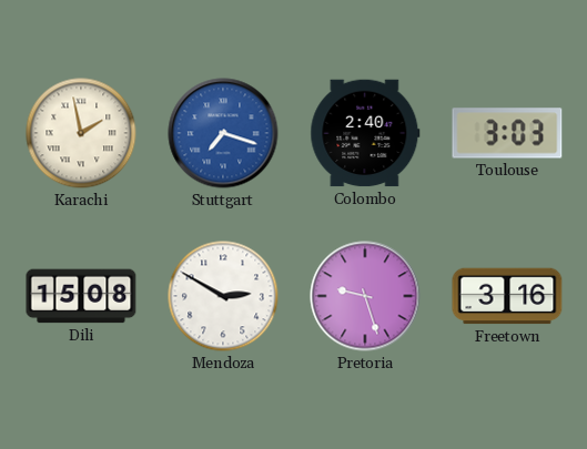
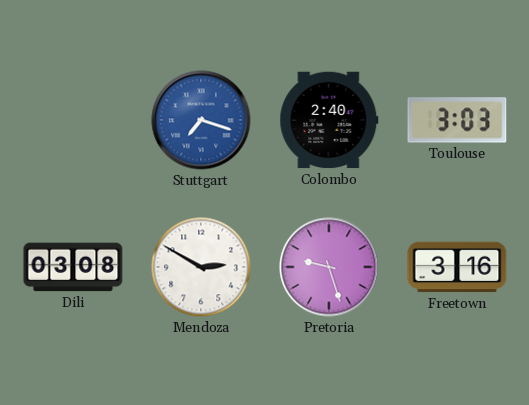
Karachi: 1:58 -> none (81, 133)
Dili: 15:08 -> 03:08 (73, 267)
